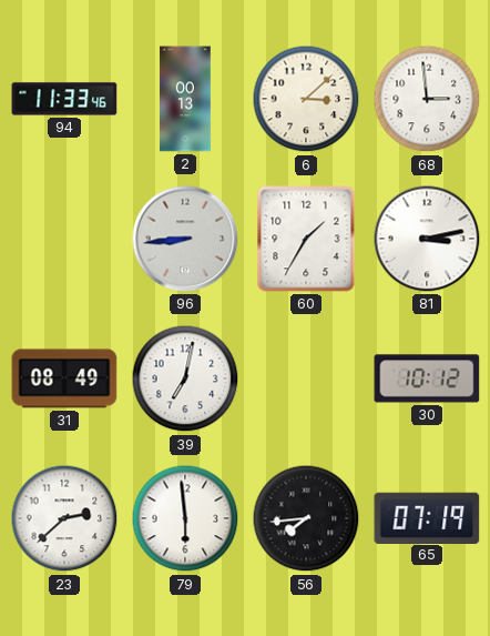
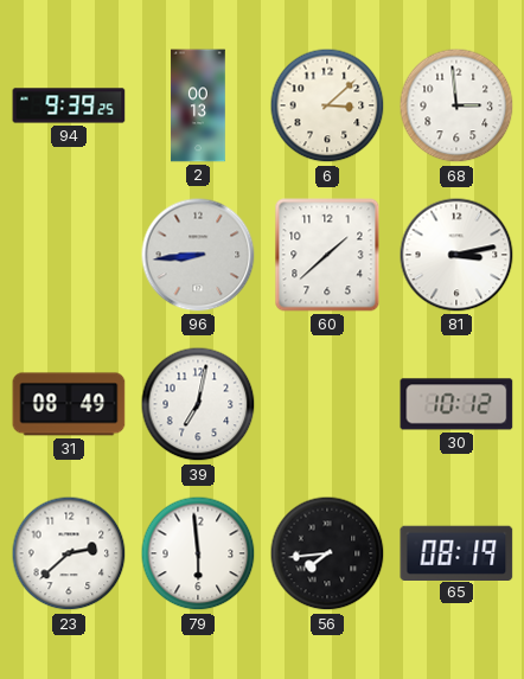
94: 11:33 -> 9:39 (69, 105)
60: 1:35 -> 1:38 (327, 255)
65: 07:19 -> 08:19 (456, 552)
